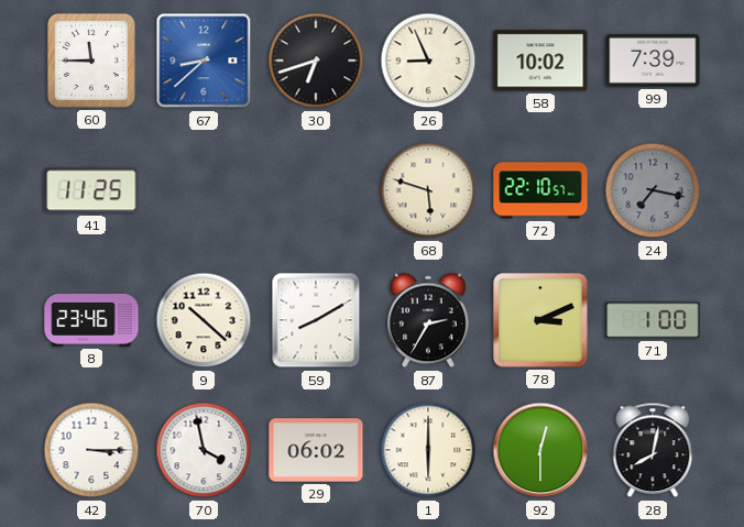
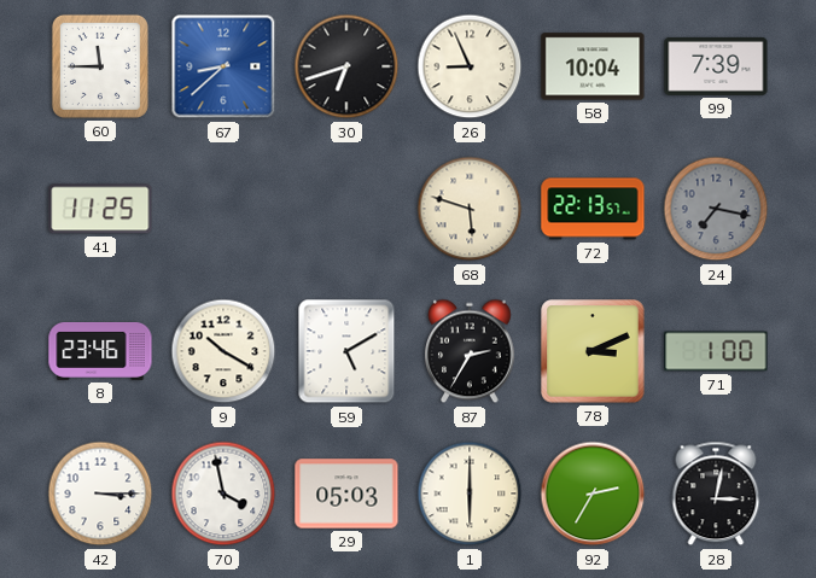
58: 10:02 -> 10:04 (593, 66)
72: 22:10 -> 22:13 (593, 209)
9: 10:22 -> 10:20 (223, 351)
59: 8:10 -> 5:10 (346, 351)
29: 06:02 -> 05:03 (346, 494)
92: 12:30 -> 2:35 (593, 494)
28: 8:02 -> 3:02 (716, 494)
